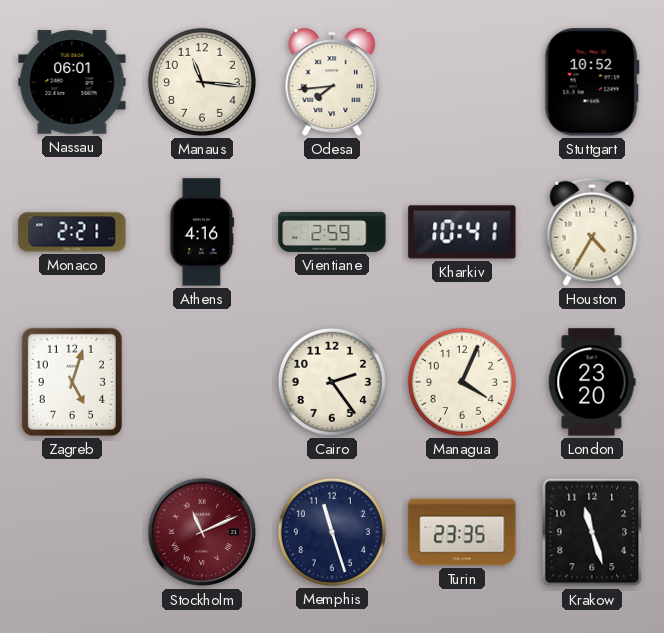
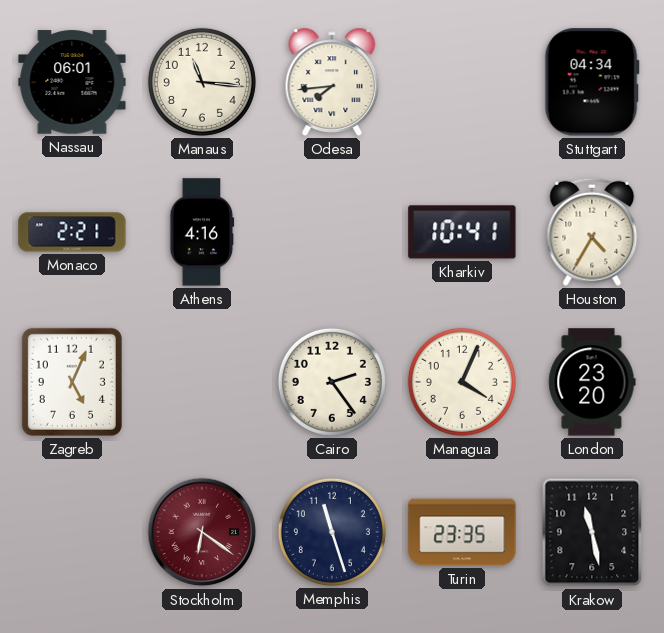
Stuttgart: 10:52 -> 04:34 (592, 82)
Vientiane: 2:59 -> none (332, 232)
Zagreb: 5:03 -> 5:04 (72, 382)
Stockholm: 11:11 -> 6:21 (202, 532)
Krakow: 11:27 -> 11:28 (592, 532)
